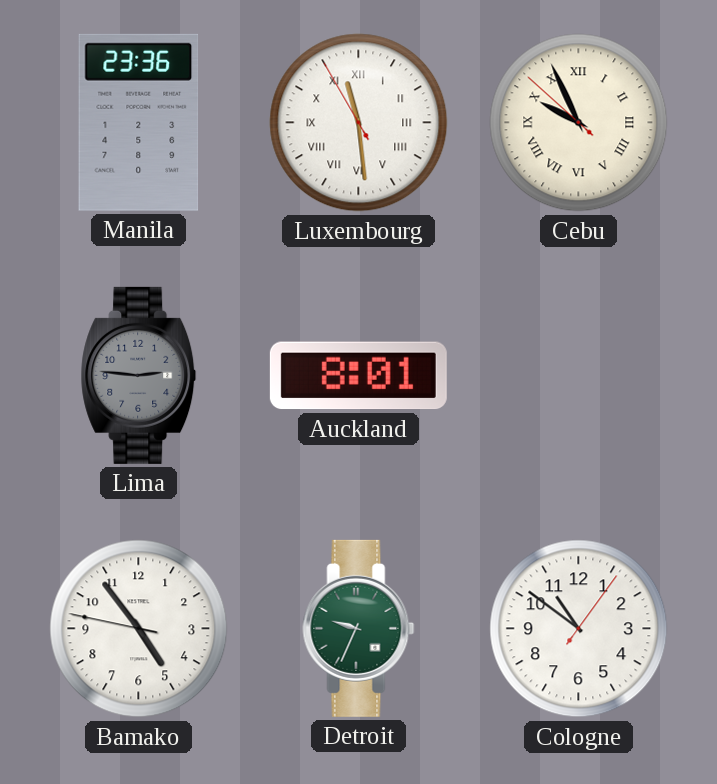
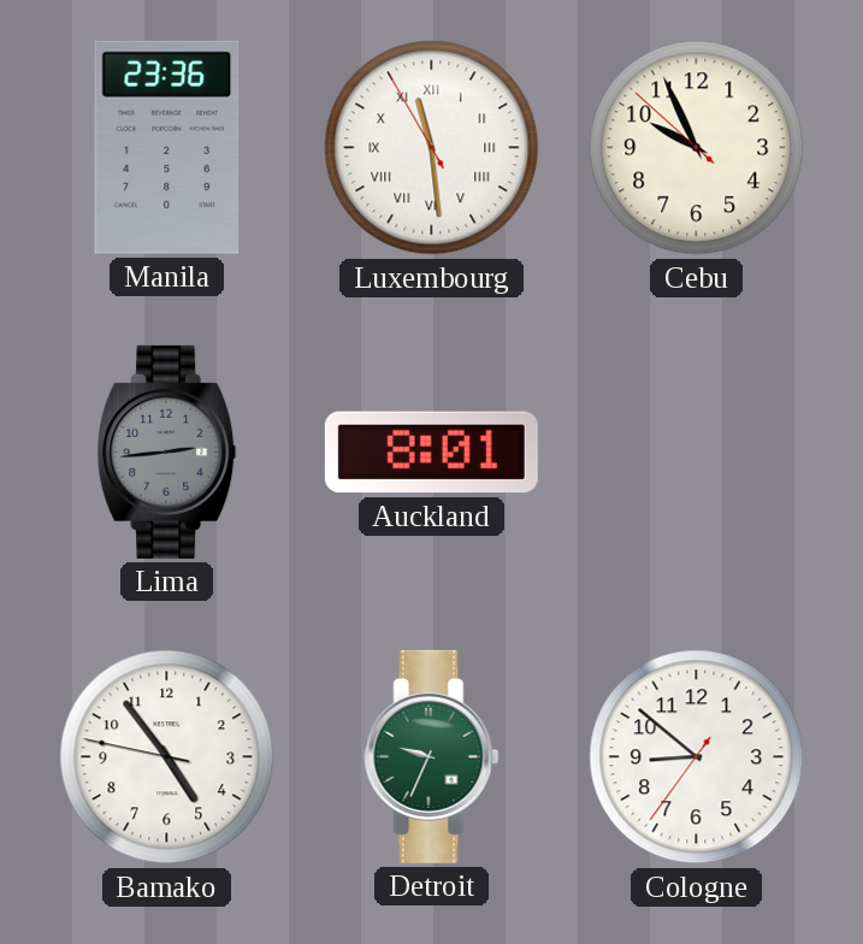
Cebu numerals: Roman -> Arabic (697, 148)
Lima: 2:46 -> 2:44 (167, 452)
Cologne: 10:51 -> 8:51 (697, 757)
